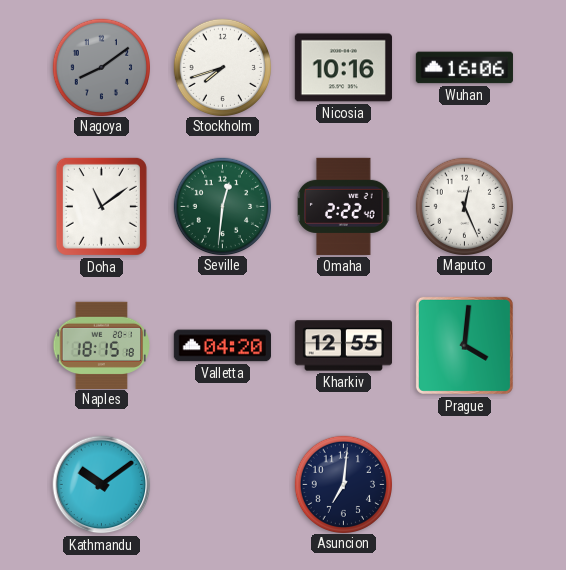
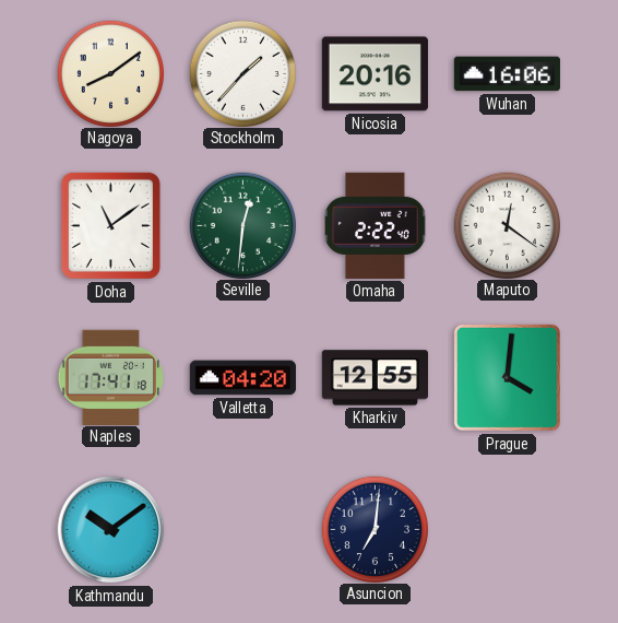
Nagoya dial: grey -> cream (110, 73)
Stockholm: 7:42 -> 1:37 (242, 73)
Nicosia: 10:16 -> 20:16 (375, 74)
Maputo: 12:26 -> 12:21 (507, 225)
Naples: 18:15 -> 17:41 (111, 377)
